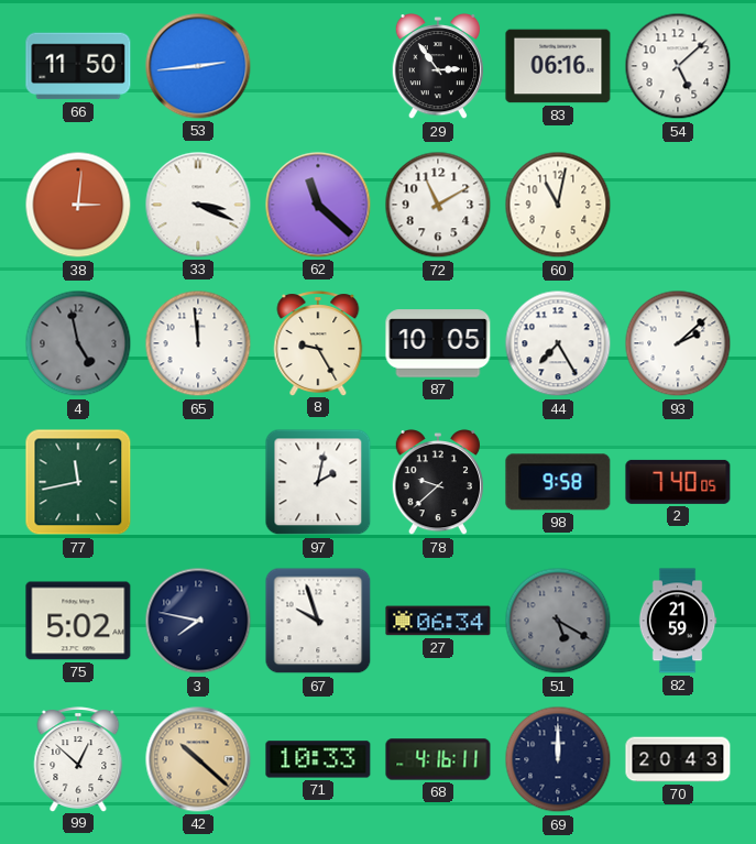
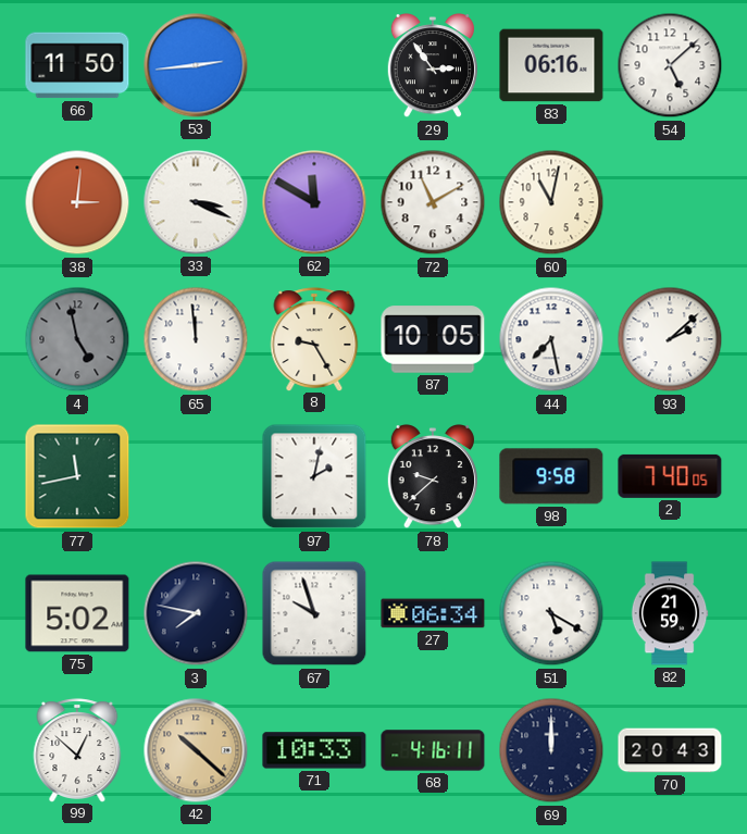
62: 11:22 -> 11:50 (314, 202)
44: 7:25 -> 7:28 (551, 339)
51 dial: grey -> white (551, 613)
